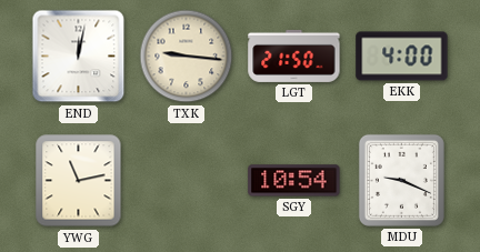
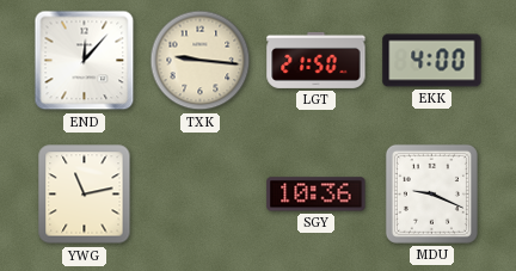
END: 12:02 -> 12:07 (85, 61)
SGY: 10:54 -> 10:36 (317, 195)
